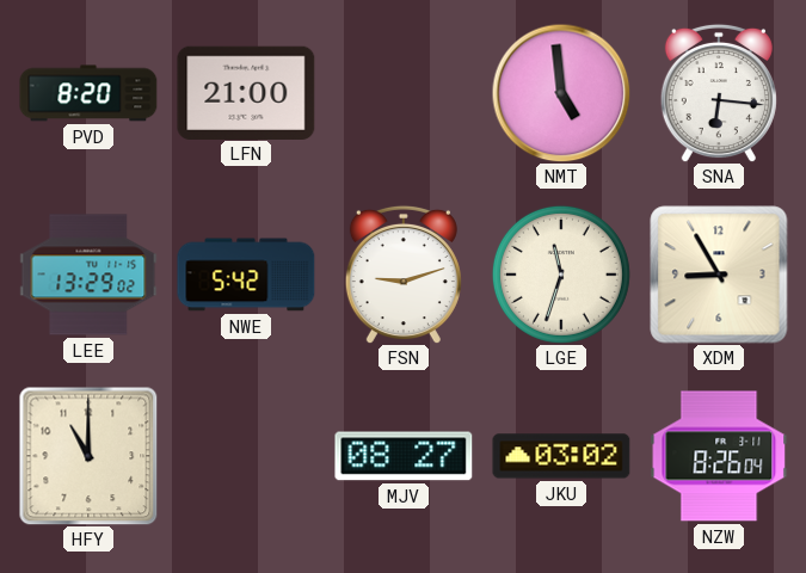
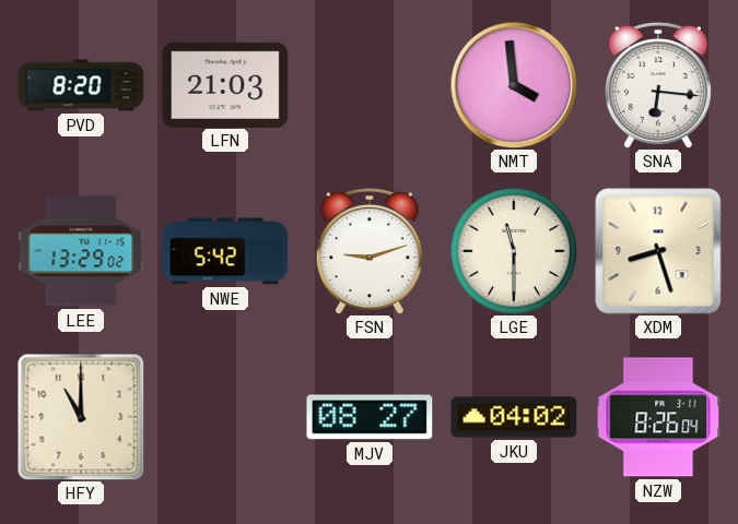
LFN: 21:00 -> 21:03 (225, 84)
NMT: 4:59 -> 3:59 (514, 85)
LGE: 11:33 -> 11:30 (514, 251)
XDM: 8:55 -> 8:27 (658, 251)
JKU: 03:02 -> 04:02 (514, 417)
